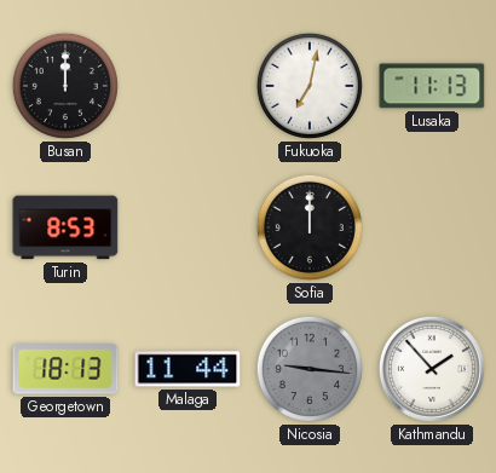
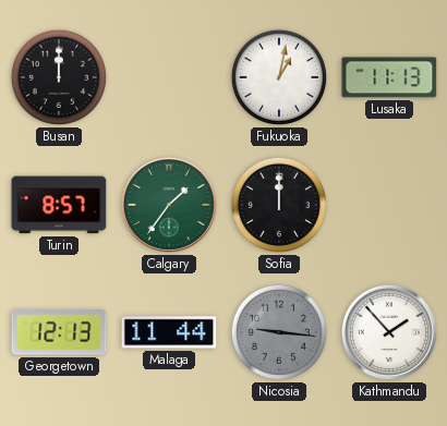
Fukuoka: 7:02 -> 1:02 (279, 77)
Turin: 8:53 -> 8:57 (59, 205)
Calgary: none -> 1:36 (169, 205)
Georgetown: 18:13 -> 12:13 (59, 332)
